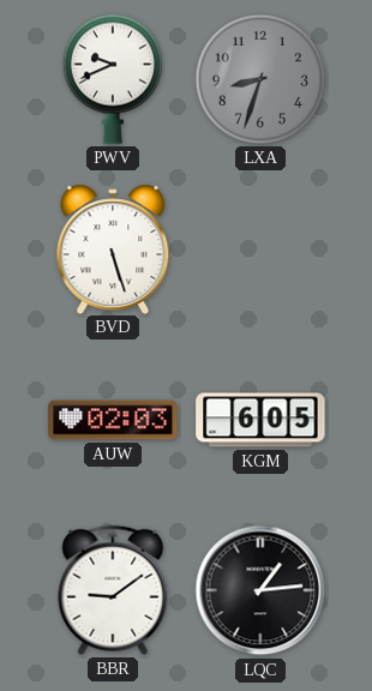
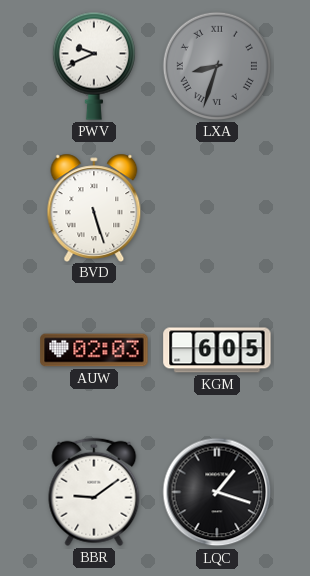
LXA numerals: Arabic -> Roman (217, 66)
LQC: 1:14 -> 1:18 (217, 492)
